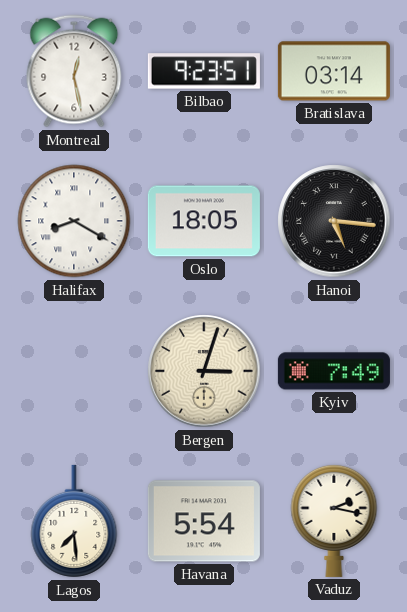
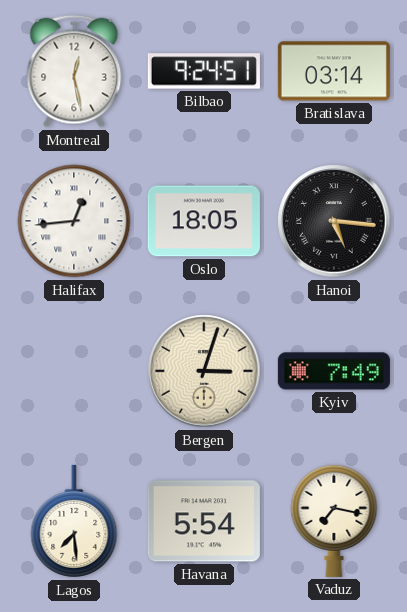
Bilbao: 9:23 -> 9:24 (204, 71)
Halifax: 8:20 -> 12:44 (74, 221)
Vaduz: 2:17 -> 7:17 (334, 520)
